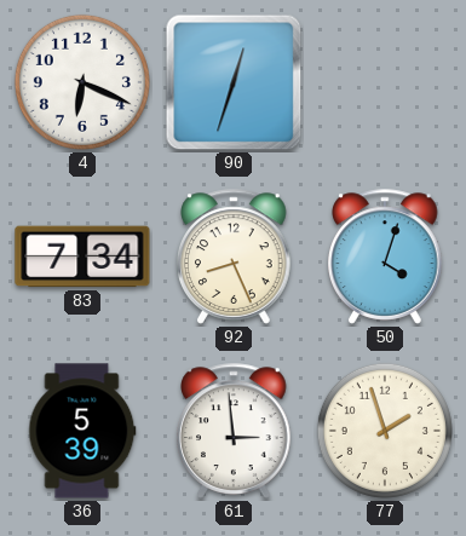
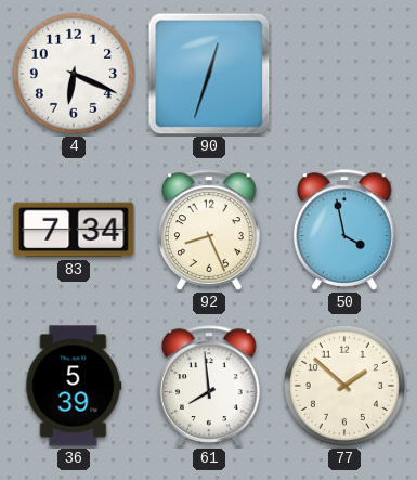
50: 4:03 -> 3:58 (344, 230)
61: 2:59 -> 7:59 (209, 386)
77: 1:57 -> 1:52 (344, 386)
